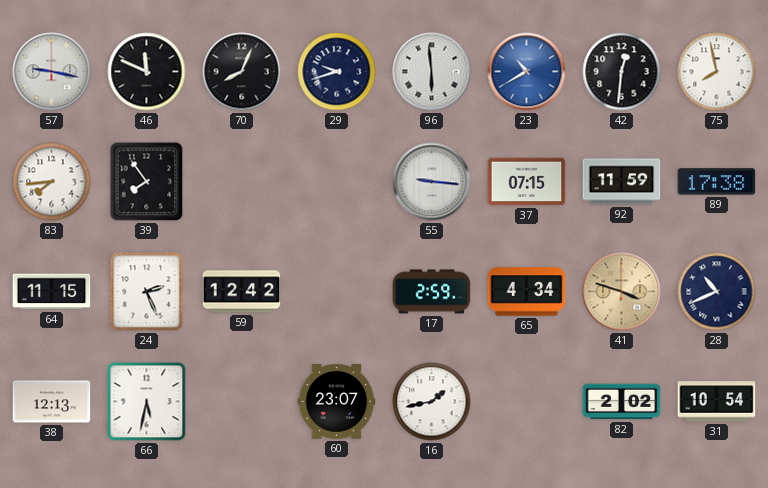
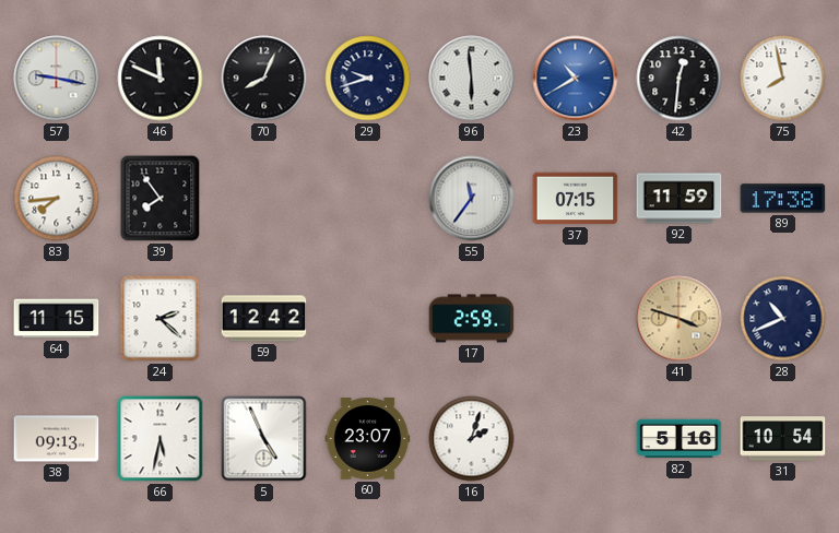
55: 9:16 -> 11:36 (472, 199)
24: 2:26 -> 2:22 (161, 319)
65: 4:34 -> none (527, 292)
38: 12:13 -> 09:13 (57, 439)
5: none -> 4:56 (264, 439)
16: 1:43 -> 2:03 (472, 439)
82: 2:02 -> 5:16 (680, 439)
